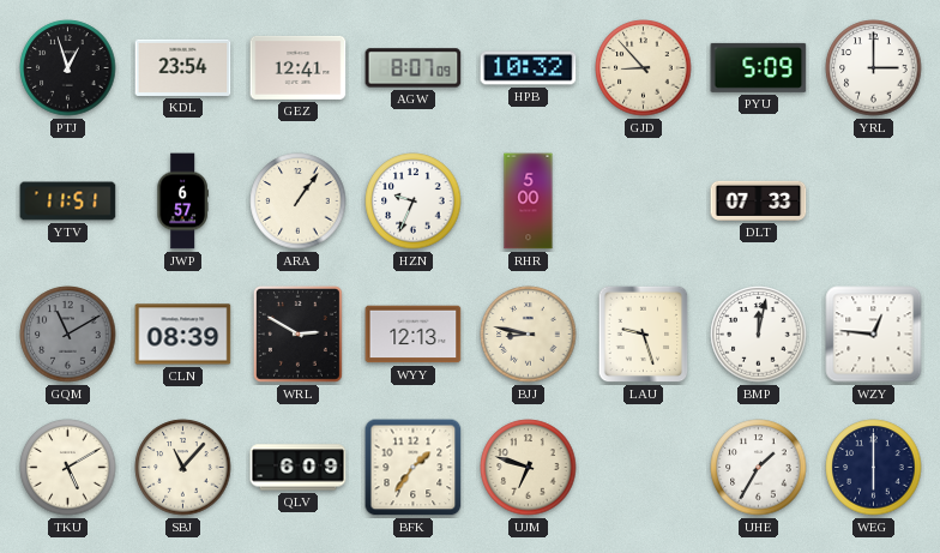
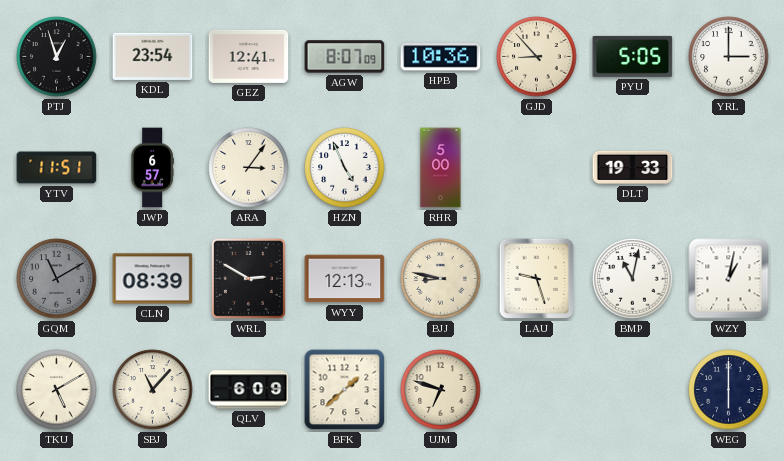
HPB: 10:32 -> 10:36 (441, 57)
PYU: 5:09 -> 5:05 (633, 56)
ARA: 1:06 -> 3:06 (249, 168)
HZN: 9:34 -> 4:56 (345, 168)
DLT: 07:33 -> 19:33 (633, 167)
BMP: 12:02 -> 11:02 (633, 279)
WZY: 12:46 -> 1:02 (729, 279)
BFK: 1:36 -> 1:38 (345, 390)
UHE: 1:35 -> none (759, 468)
